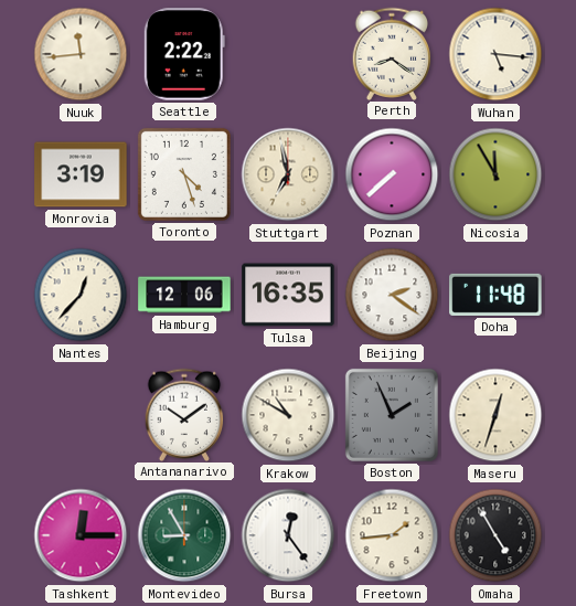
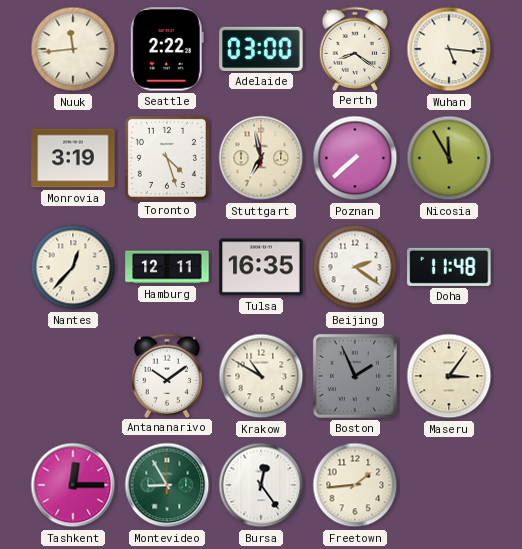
Adelaide: none -> 03:00 (261, 49)
Hamburg: 12:06 -> 12:11 (167, 267)
Maseru: 12:33 -> 3:06 (449, 376)
Omaha: 4:55 -> none (495, 535)
